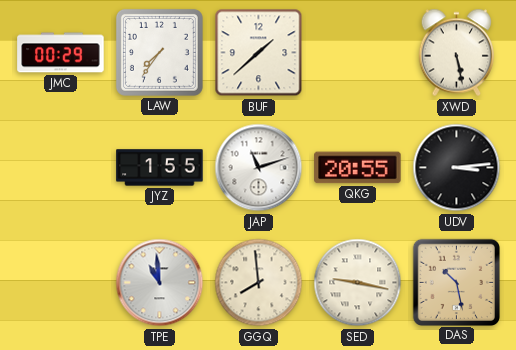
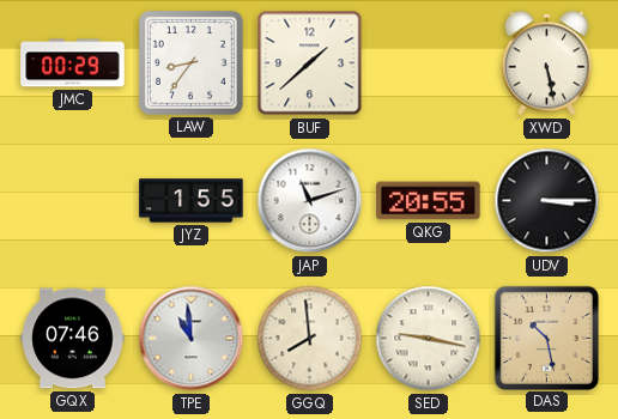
LAW: 7:36 -> 8:36 (190, 62)
UDV: 3:14 -> 3:15 (547, 201)
GQX: none -> 07:46 (73, 339)
